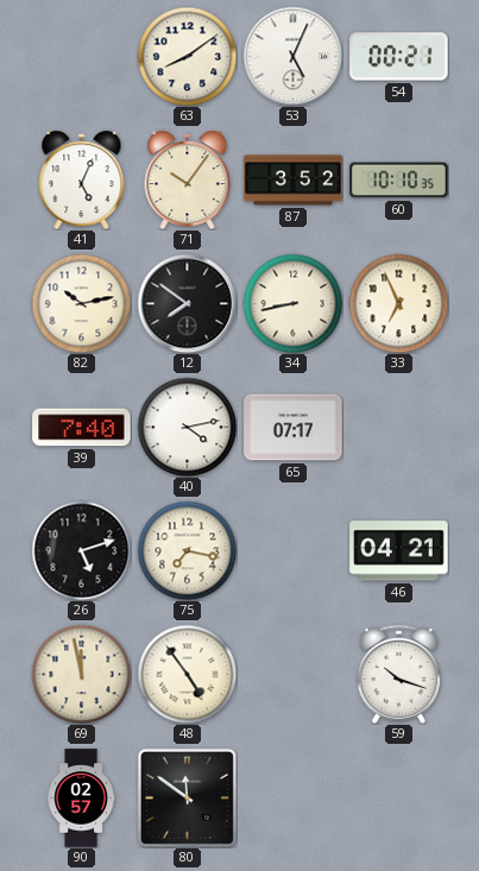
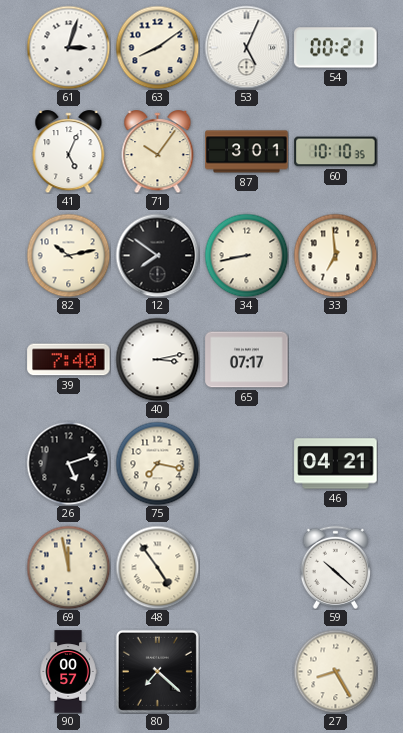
61: none -> 3:03 (68, 47)
87: 3:52 -> 3:01 (247, 152)
33: 6:56 -> 6:59 (335, 255)
40: 4:13 -> 3:13 (157, 359)
59: 10:18 -> 10:22 (335, 567)
90: 02:57 -> 00:57 (68, 672)
80: 11:51 -> 7:22 (157, 671)
27: none -> 8:25 (335, 671)
